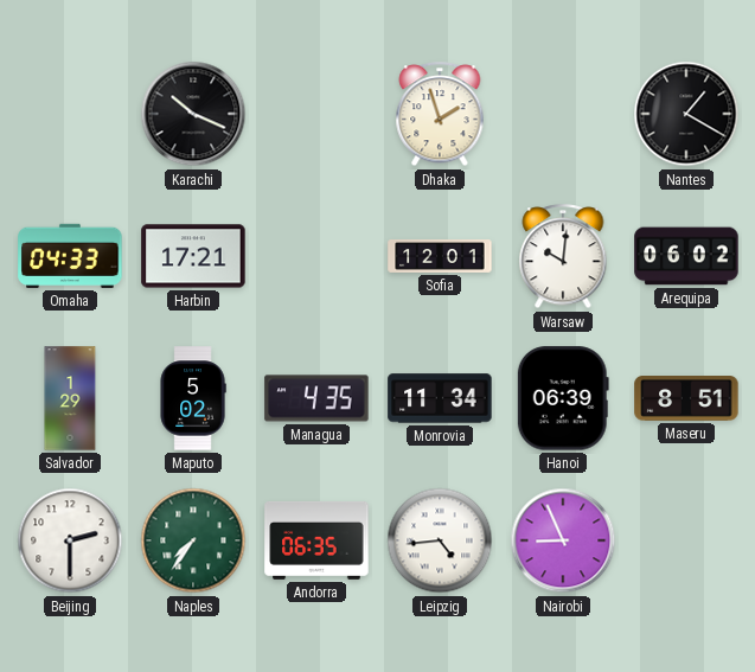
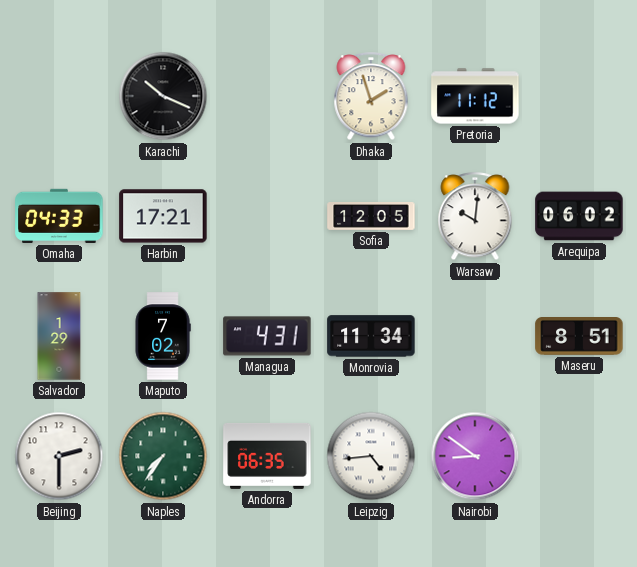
Pretoria: none -> 11:12 (475, 96)
Nantes: 1:20 -> none (686, 114)
Sofia: 12:01 -> 12:05 (371, 217)
Maputo: 5:02 -> 7:02 (163, 336)
Managua: 4:35 -> 4:31 (267, 336)
Hanoi: 06:39 -> none (563, 398)
Nairobi: 8:56 -> 8:51 (475, 456)
